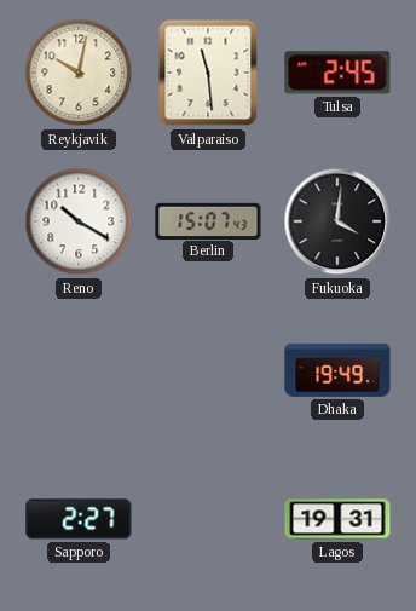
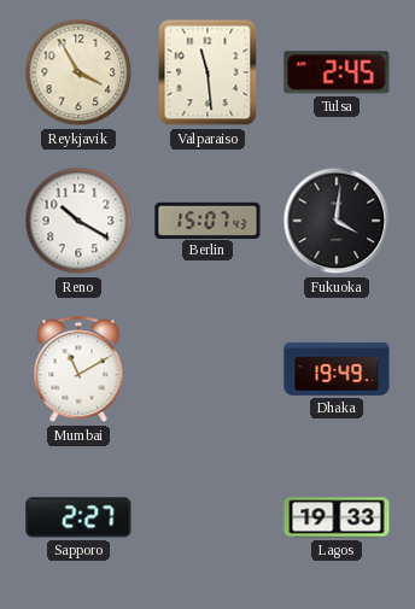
Reykjavik: 10:02 -> 3:55 (78, 72)
Mumbai: none -> 11:10 (78, 370)
Lagos: 19:31 -> 19:33 (337, 517)
